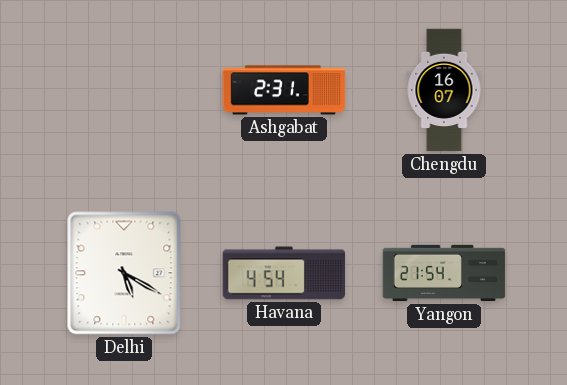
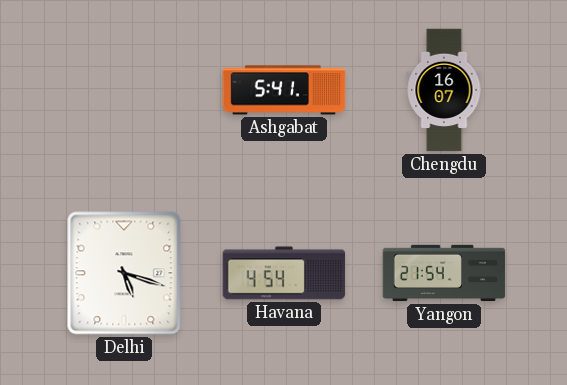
Ashgabat: 2:31 -> 5:41 (284, 90)
Delhi: 5:20 -> 5:18 (124, 273)
